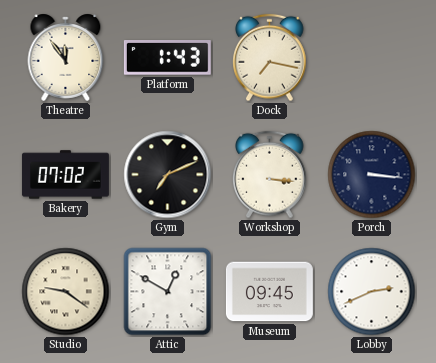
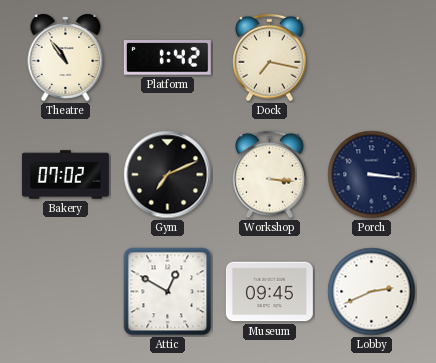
Theatre: 11:54 -> 10:54 (66, 57)
Platform: 1:43 -> 1:42 (167, 58)
Studio: 9:21 -> none (66, 292)
